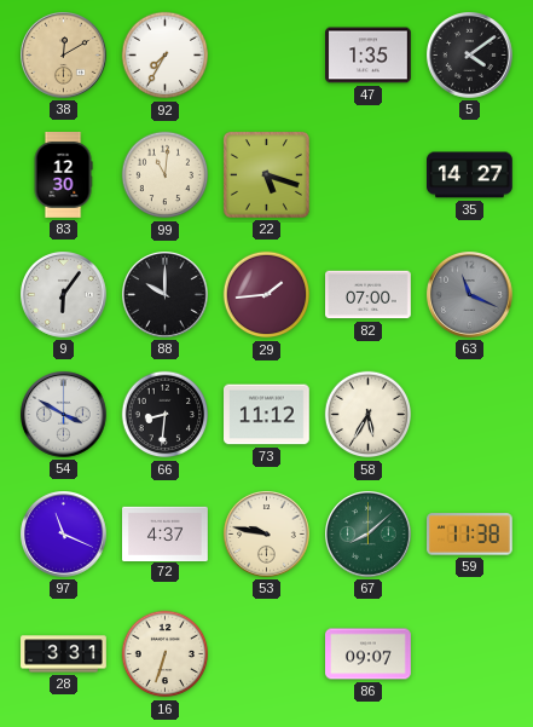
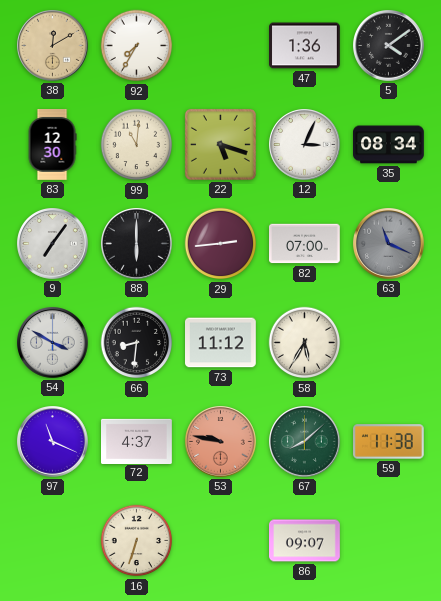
47: 1:35 -> 1:36 (305, 46)
12: none -> 3:04 (305, 145)
35: 14:27 -> 08:34 (389, 145)
9: 6:06 -> 7:06 (53, 244)
88: 10:00 -> 6:00 (137, 244)
29: 1:44 -> 2:44 (221, 244)
53 dial: cream -> salmon (221, 442)
28: 3:31 -> none (64, 654)
